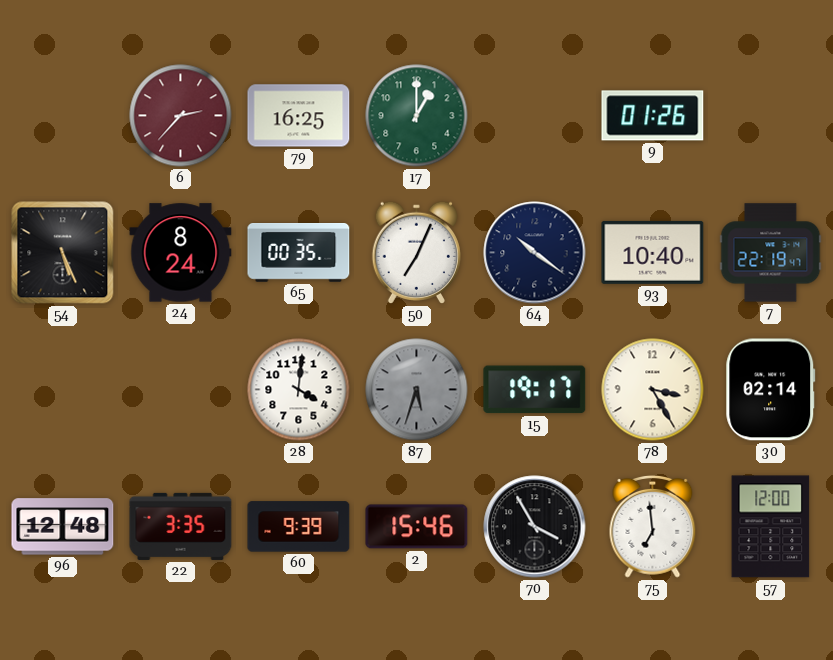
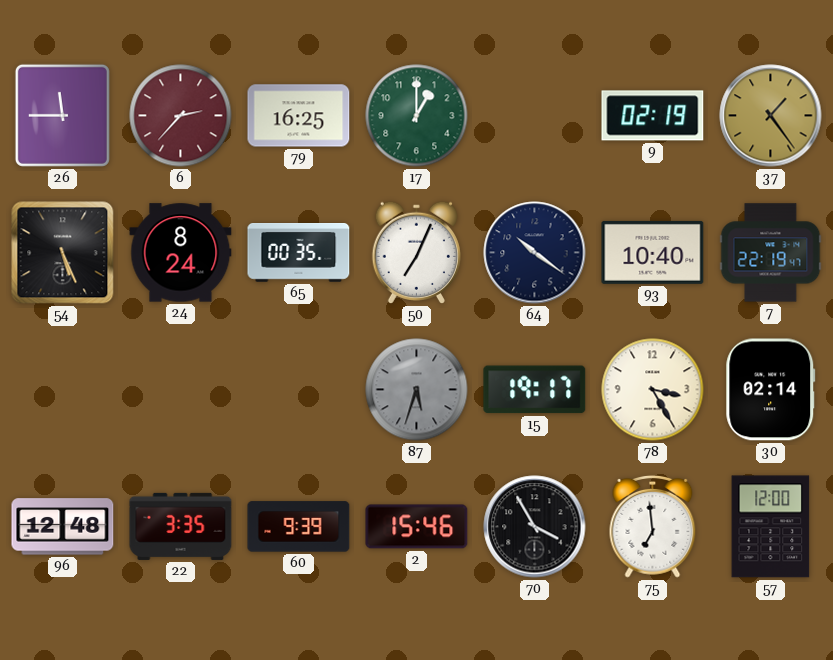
26: none -> 11:45 (62, 115)
9: 01:26 -> 02:19 (653, 116)
37: none -> 1:24 (771, 116)
28: 4:01 -> none (299, 390)
